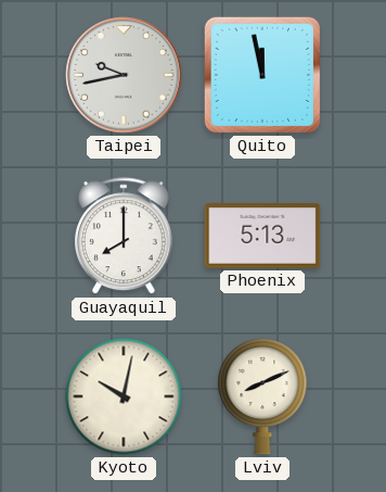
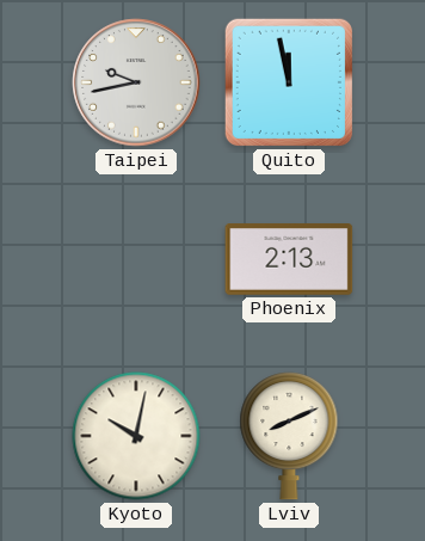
Guayaquil: 8:00 -> none (124, 237)
Phoenix: 5:13 -> 2:13 (289, 260)
